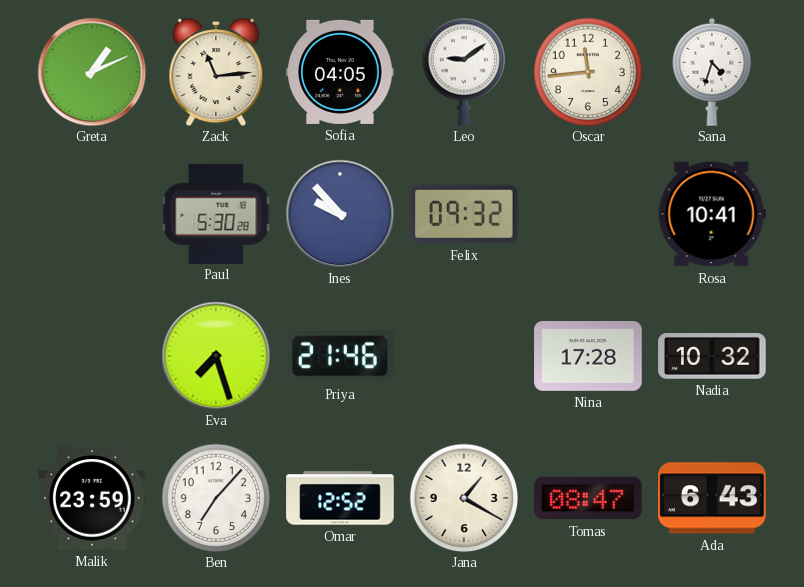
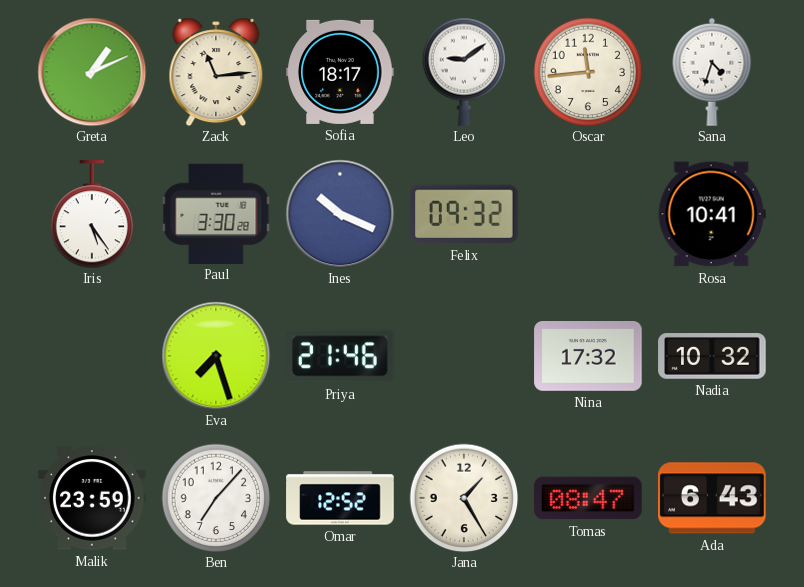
Sofia: 04:05 -> 18:17 (340, 72)
Iris: none -> 5:24 (92, 214)
Paul: 5:30 -> 3:30 (216, 213)
Ines: 9:53 -> 10:19 (340, 214)
Nina: 17:28 -> 17:32 (588, 357)
Jana: 1:20 -> 1:25 (464, 498)
